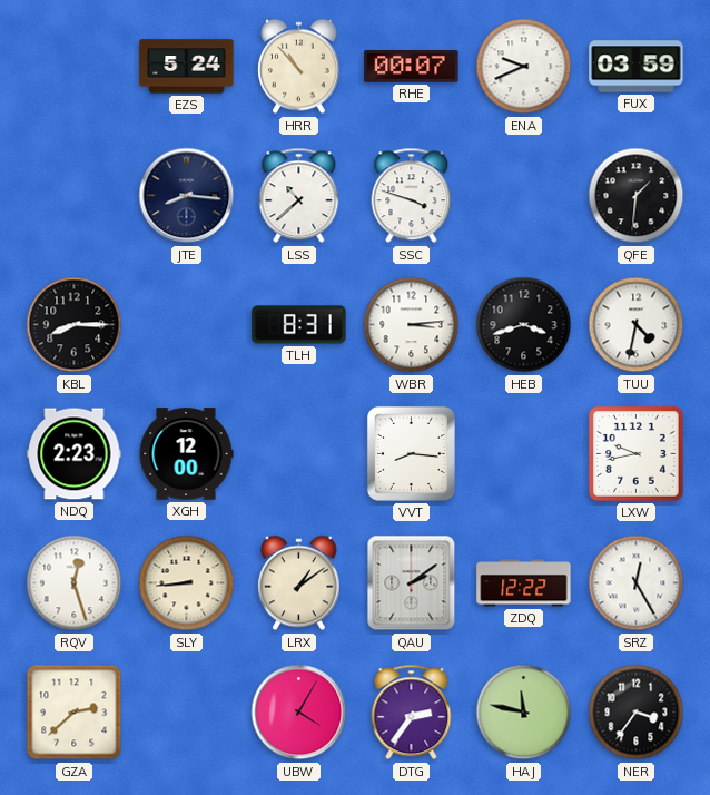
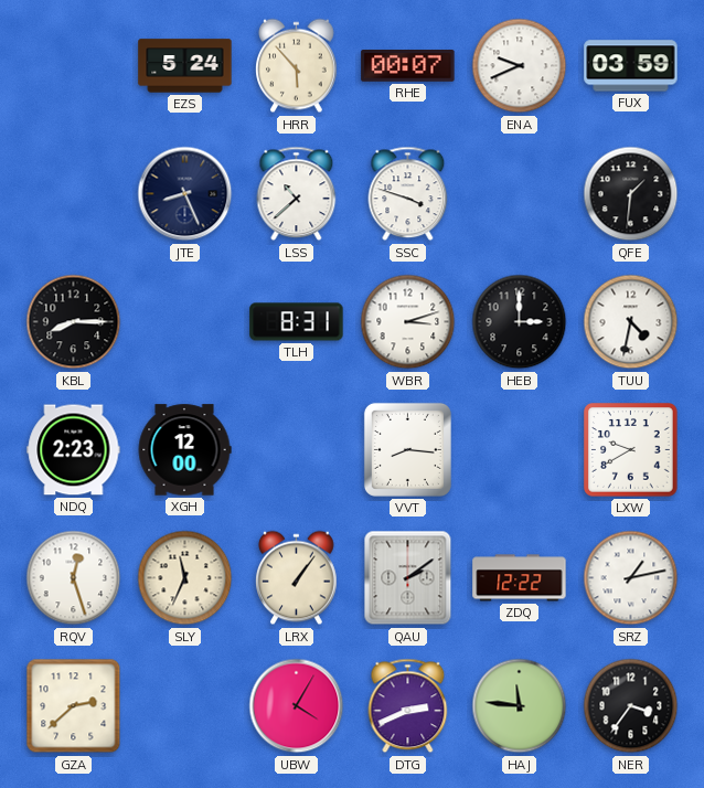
HRR: 10:53 -> 5:53 (297, 66)
JTE: 8:16 -> 8:26 (185, 194)
WBR: 3:14 -> 3:12 (408, 322)
HEB: 3:42 -> 3:00 (520, 322)
LXW: 9:43 -> 9:40 (631, 450)
SLY: 8:44 -> 11:34 (185, 578)
LRX: 1:09 -> 1:06 (297, 578)
SRZ: 12:25 -> 1:13 (631, 578)
DTG: 2:36 -> 2:41 (408, 706)
HAJ: 11:47 -> 11:46 (520, 706)
